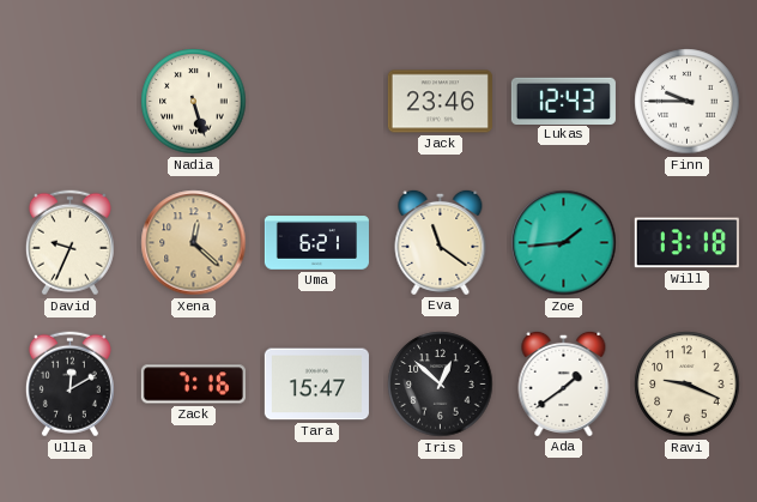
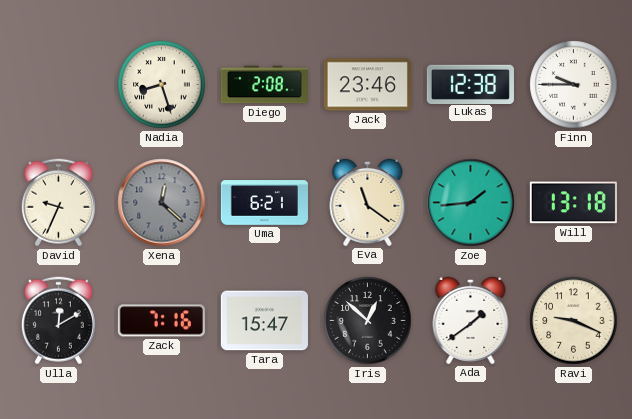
Nadia: 5:27 -> 8:27 (162, 85)
Diego: none -> 2:08 (264, 85)
Lukas: 12:43 -> 12:38 (470, 84)
Xena dial: champagne -> grey (162, 203)
